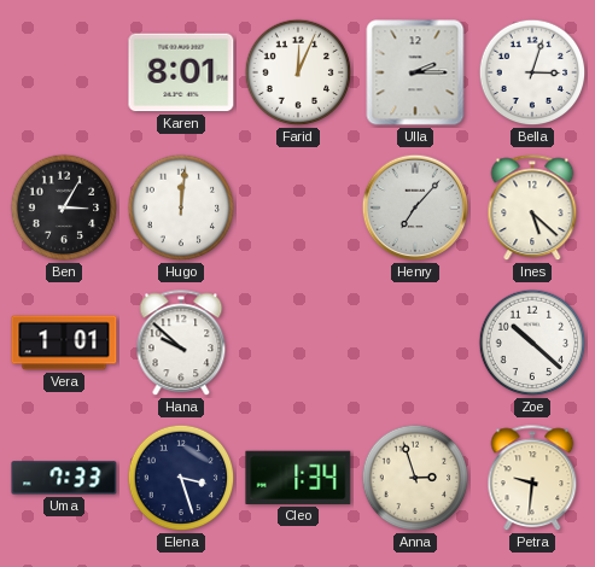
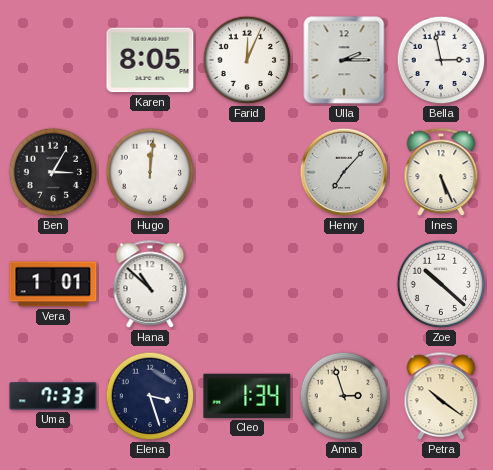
Karen: 8:01 -> 8:05 (150, 60)
Bella: 3:03 -> 2:58 (441, 60)
Ines: 5:22 -> 5:26 (441, 173)
Hana: 9:52 -> 10:52 (150, 285)
Petra: 9:31 -> 10:21 (441, 397)
